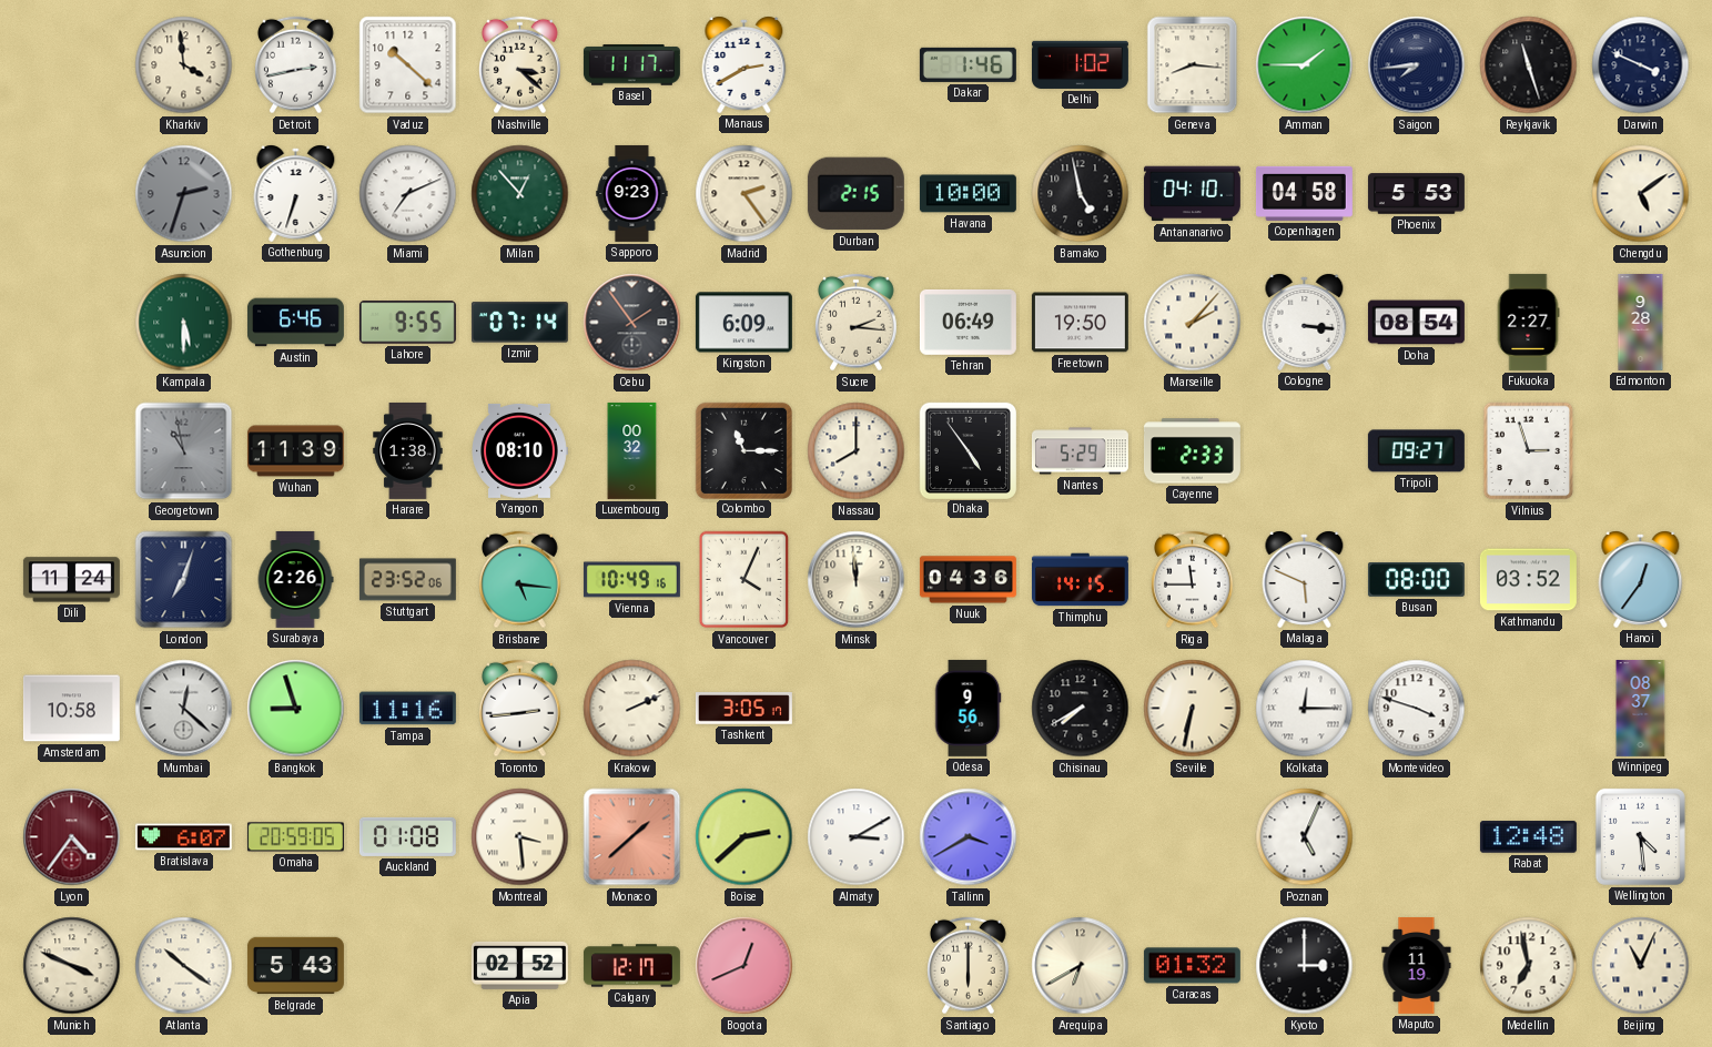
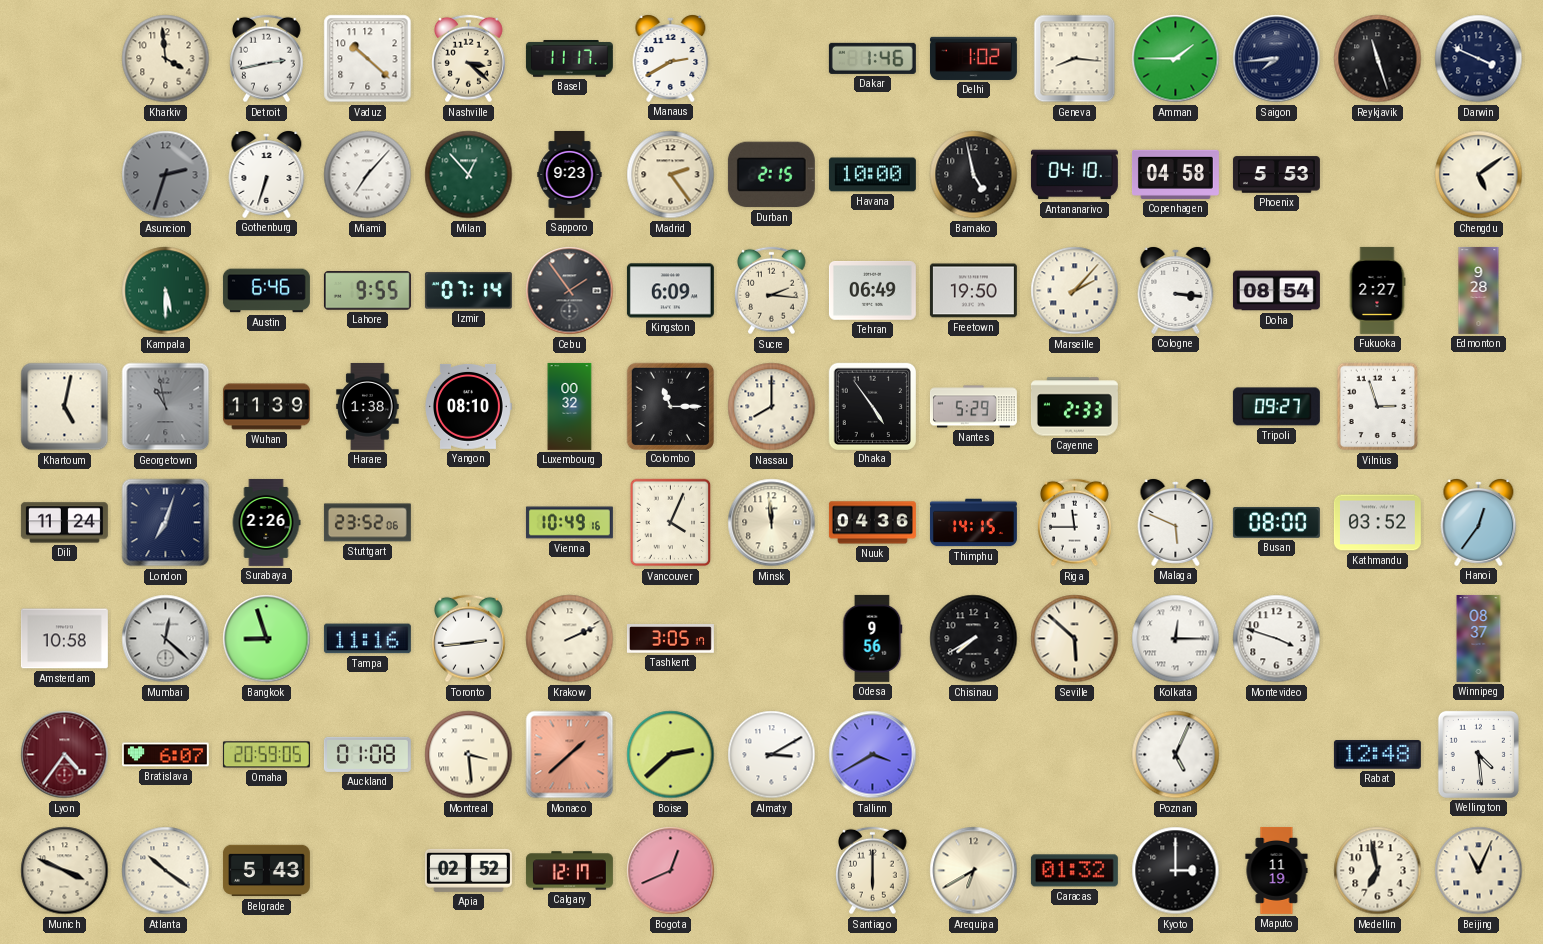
Miami: 7:11 -> 7:07 (368, 175)
Khartoum: none -> 5:02 (65, 407)
Brisbane: 5:16 -> none (520, 580)
Seville: 6:32 -> 5:52 (1075, 639)
